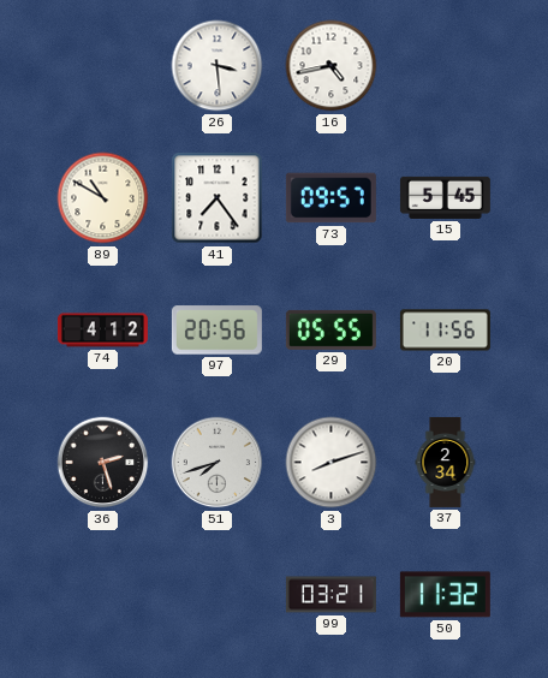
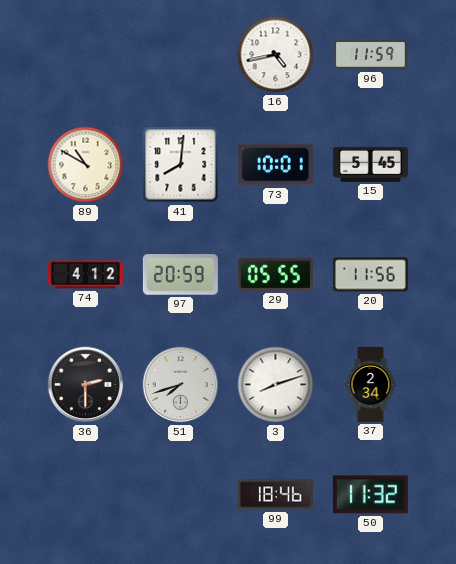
26: 3:29 -> none (218, 66)
96: none -> 11:59 (370, 54)
41: 7:24 -> 8:01 (181, 165)
73: 09:57 -> 10:01 (275, 165)
97: 20:56 -> 20:59 (180, 275)
36: 2:27 -> 2:30 (86, 385)
99: 03:21 -> 18:46 (275, 495)
